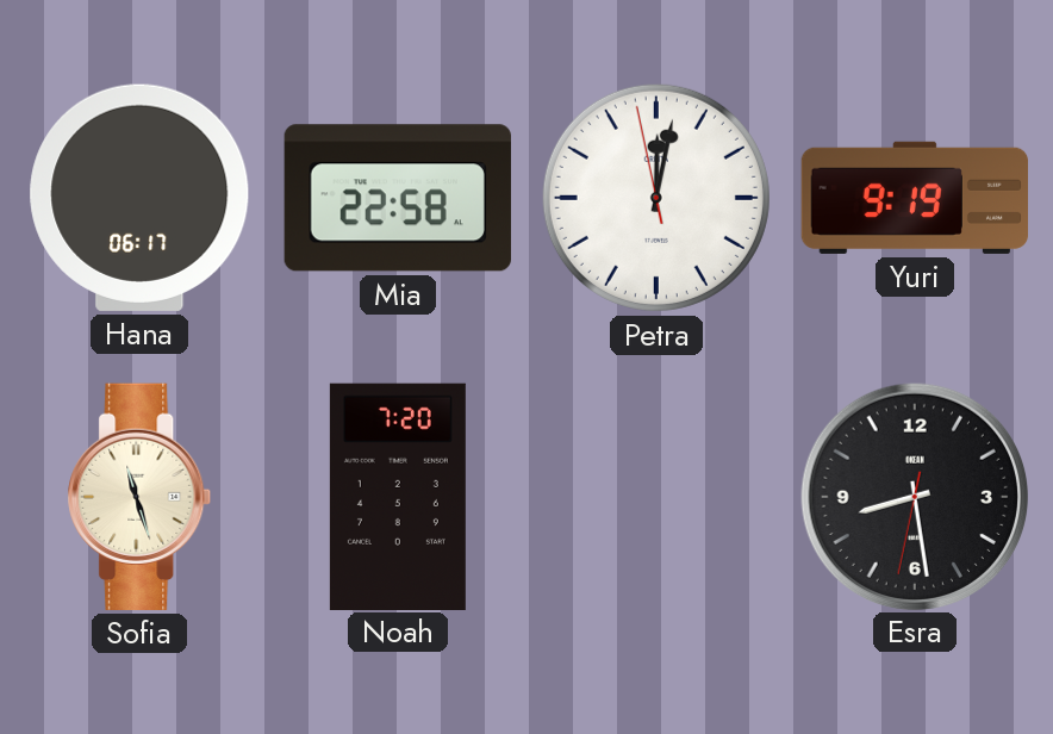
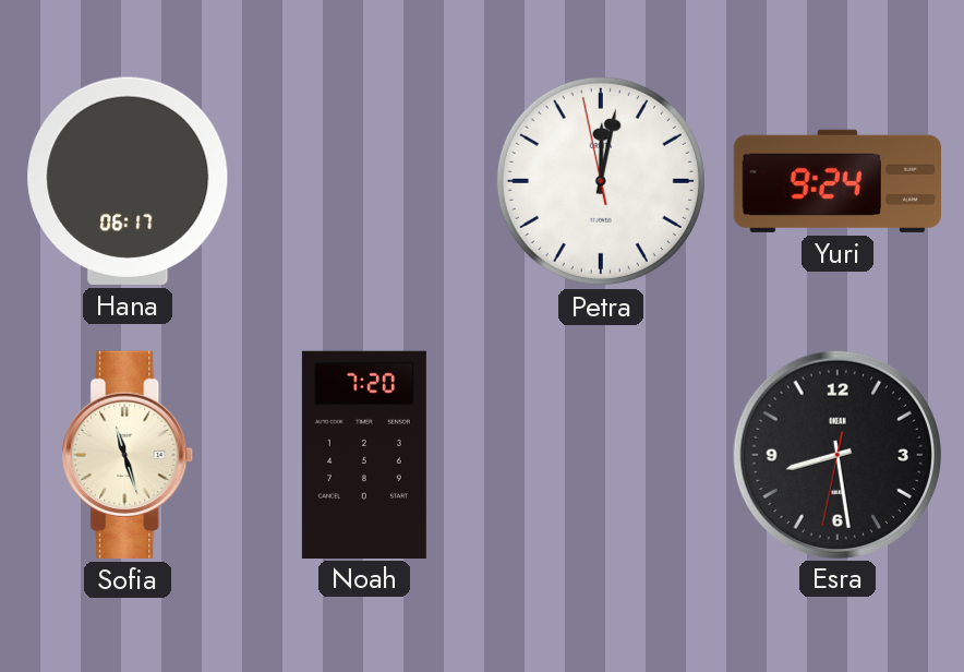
Mia: 22:58 -> none (398, 198)
Yuri: 9:19 -> 9:24 (836, 181)
